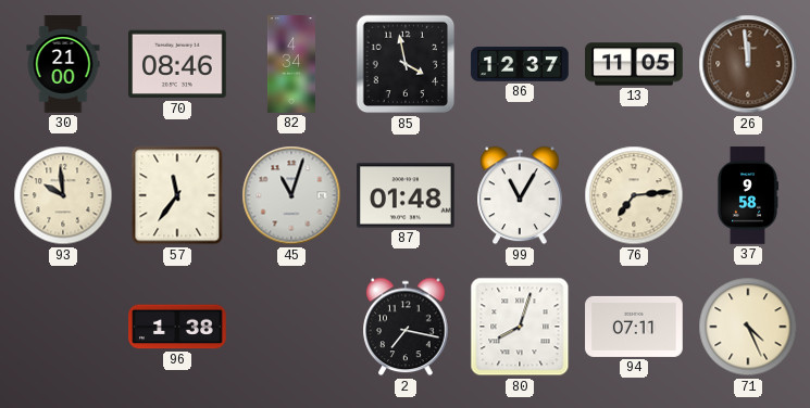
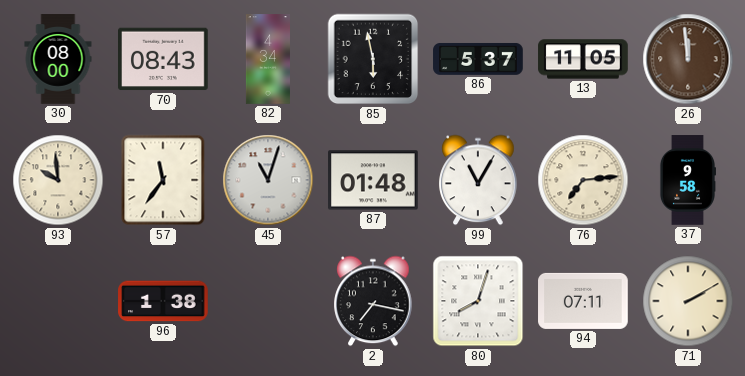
30: 21:00 -> 08:00 (58, 59)
70: 08:46 -> 08:43 (164, 59)
85: 3:58 -> 5:58 (373, 59)
86: 12:37 -> 5:37 (478, 59)
71: 4:26 -> 2:10 (688, 301)
